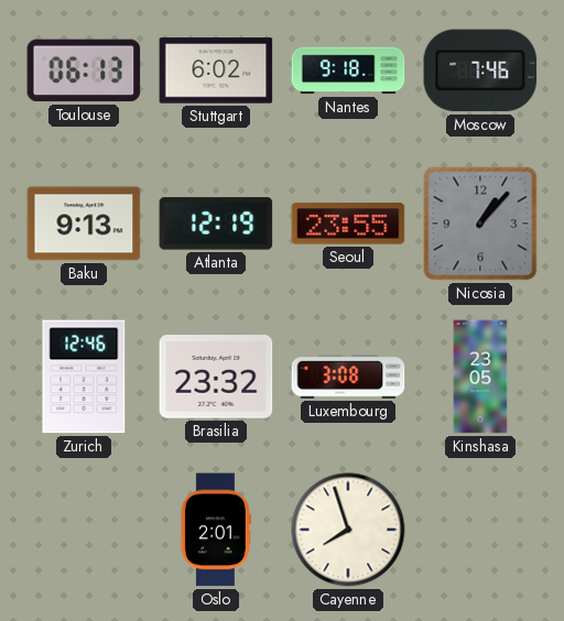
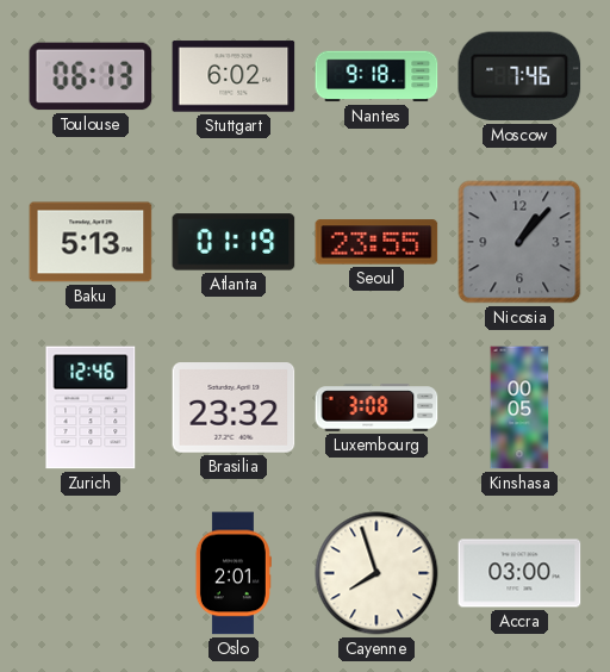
Baku: 9:13 -> 5:13 (91, 242)
Atlanta: 12:19 -> 01:19 (234, 242)
Kinshasa: 23:05 -> 00:05 (519, 407)
Accra: none -> 03:00 (519, 573)
